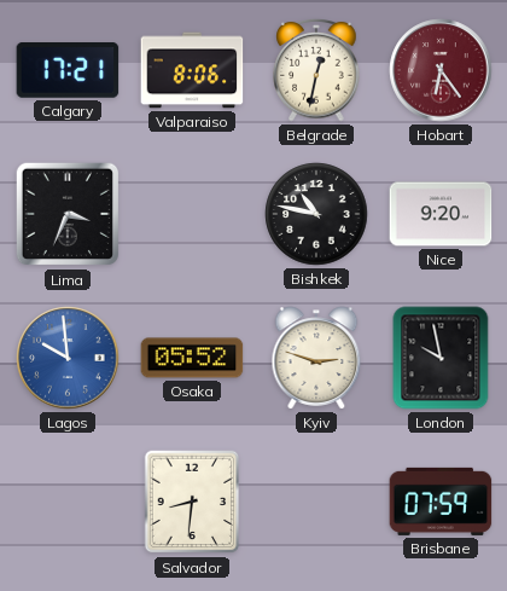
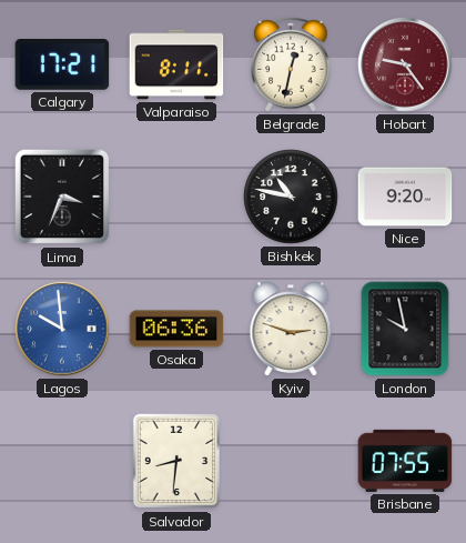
Valparaiso: 8:06 -> 8:11 (176, 64)
Hobart: 6:24 -> 9:24 (405, 64)
Osaka: 05:52 -> 06:36 (176, 329)
Brisbane: 07:59 -> 07:55 (405, 461)
